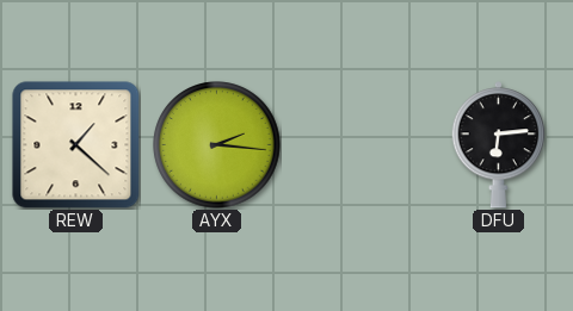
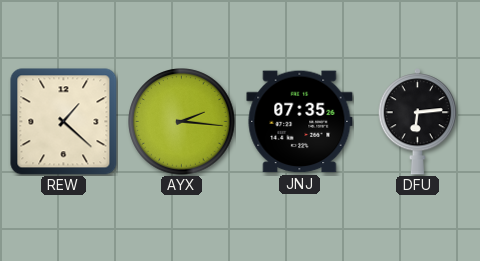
JNJ: none -> 07:35 (300, 122)
